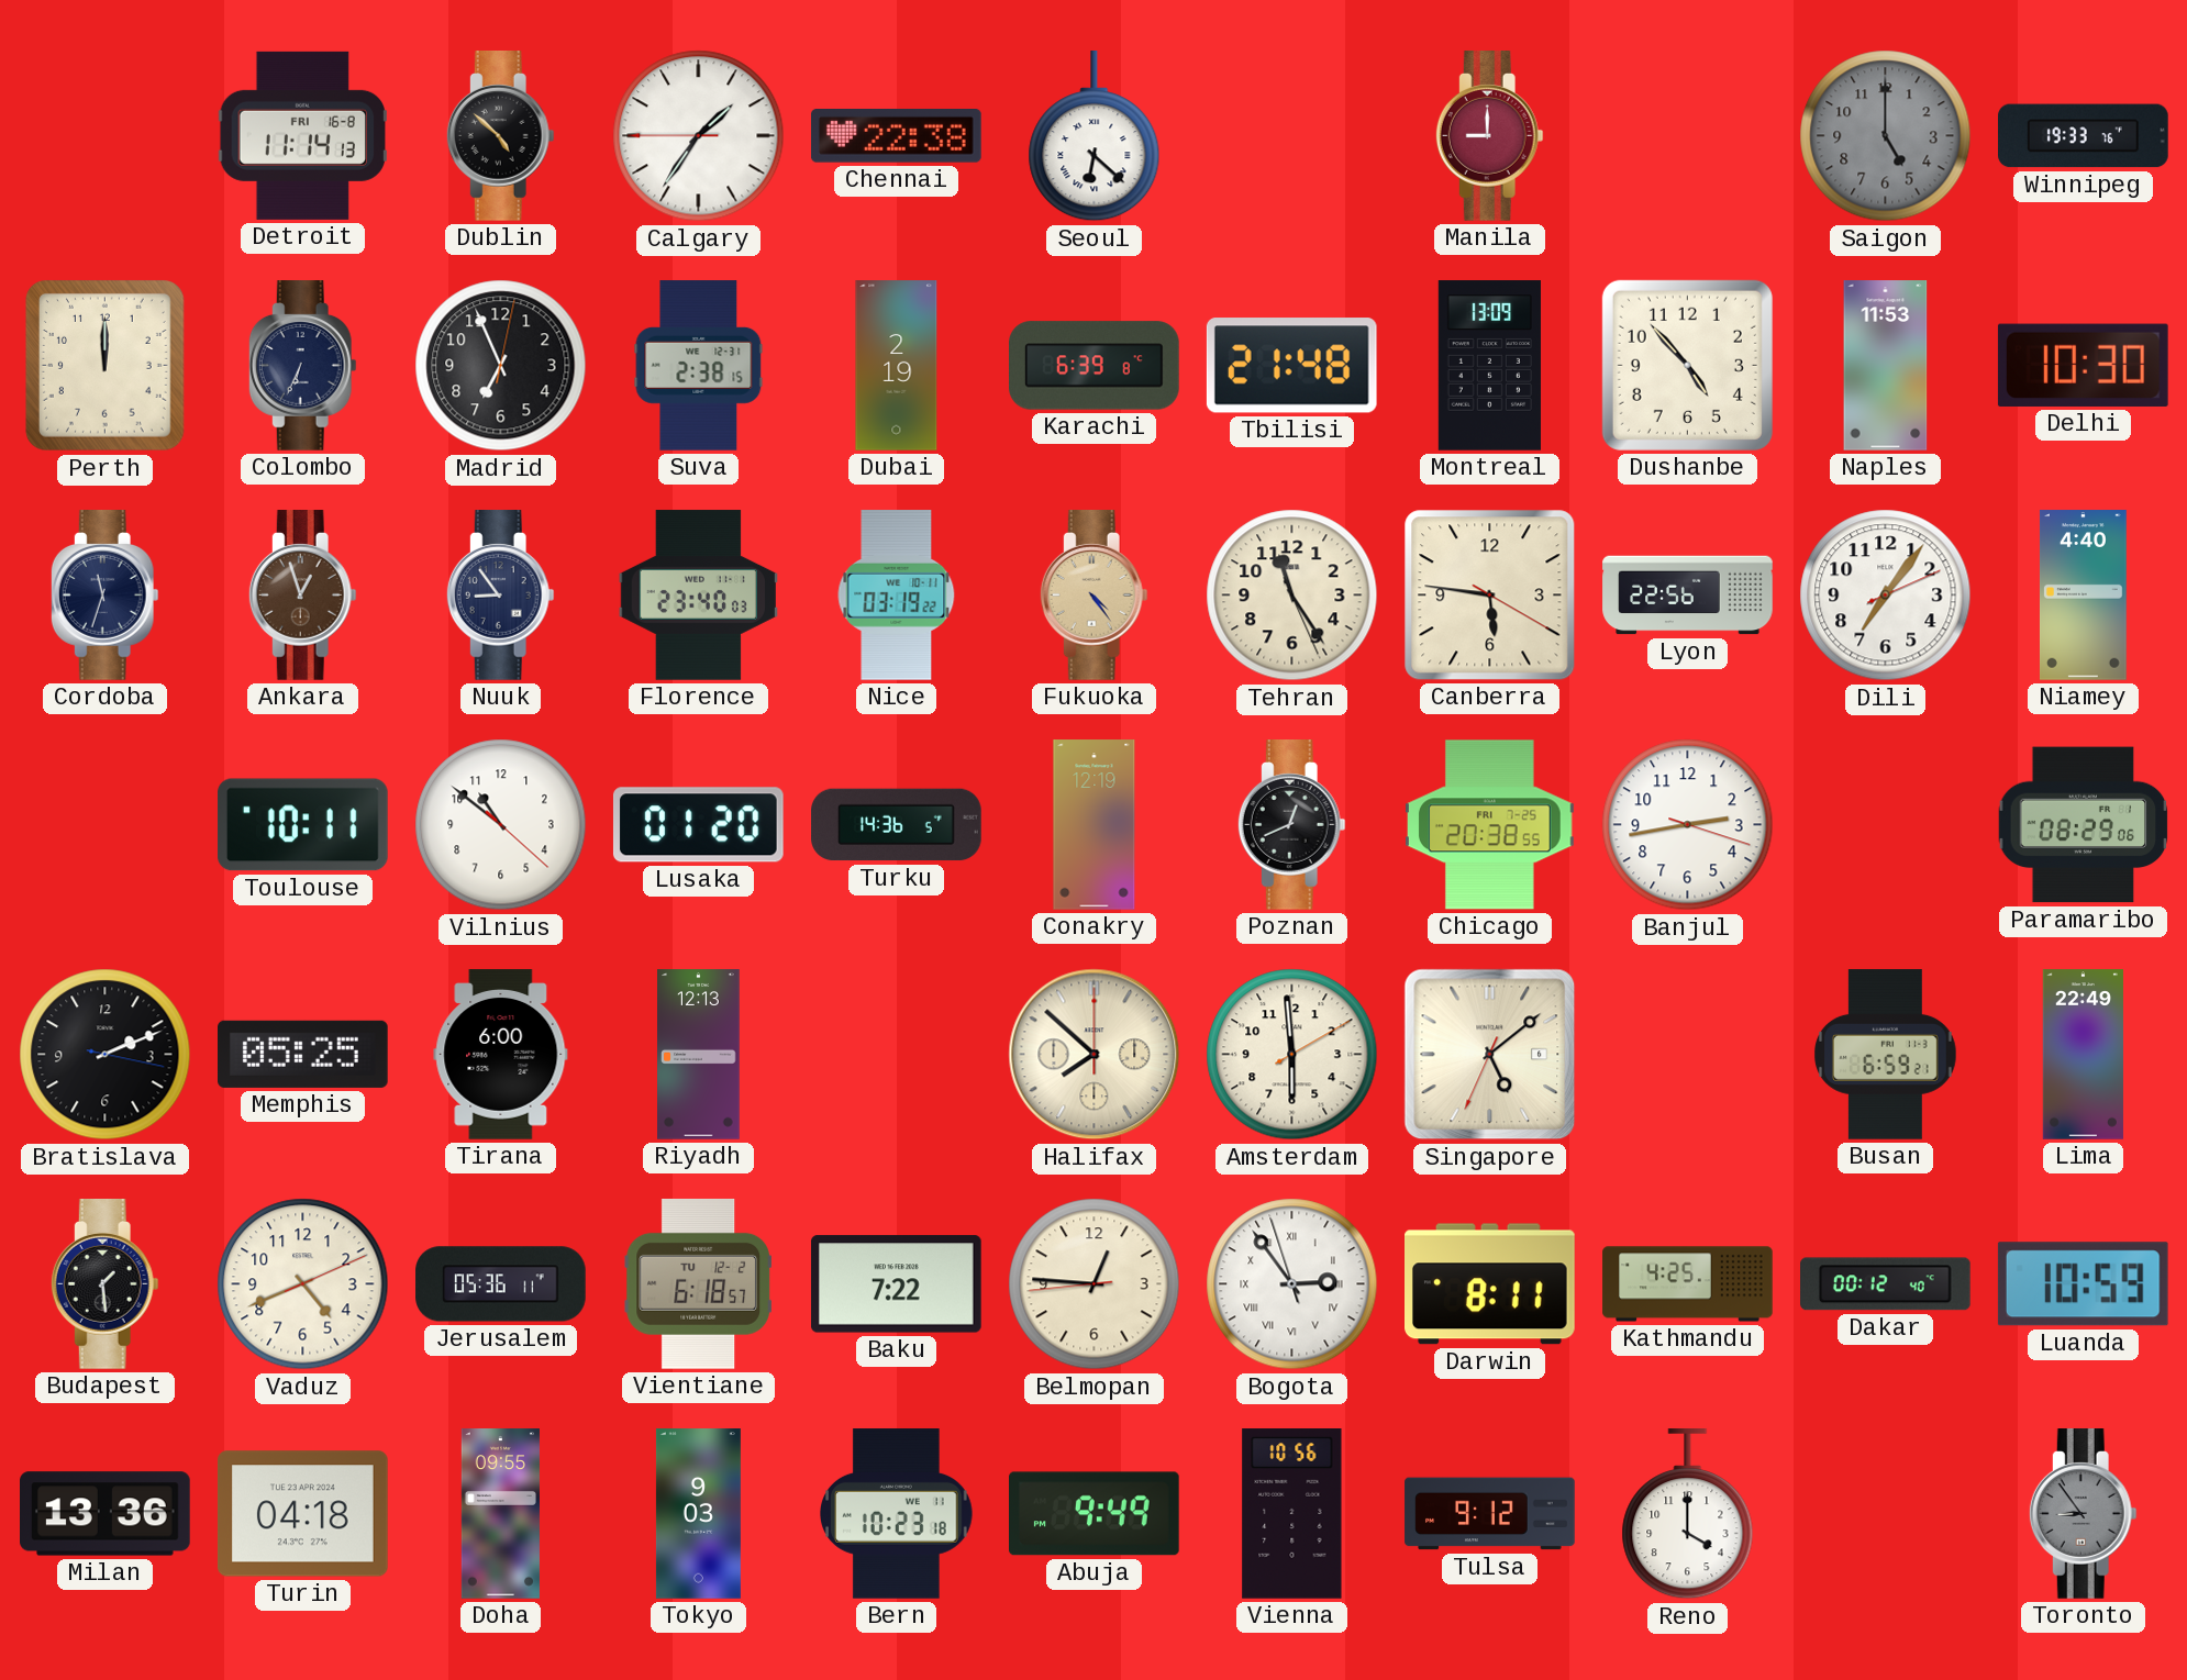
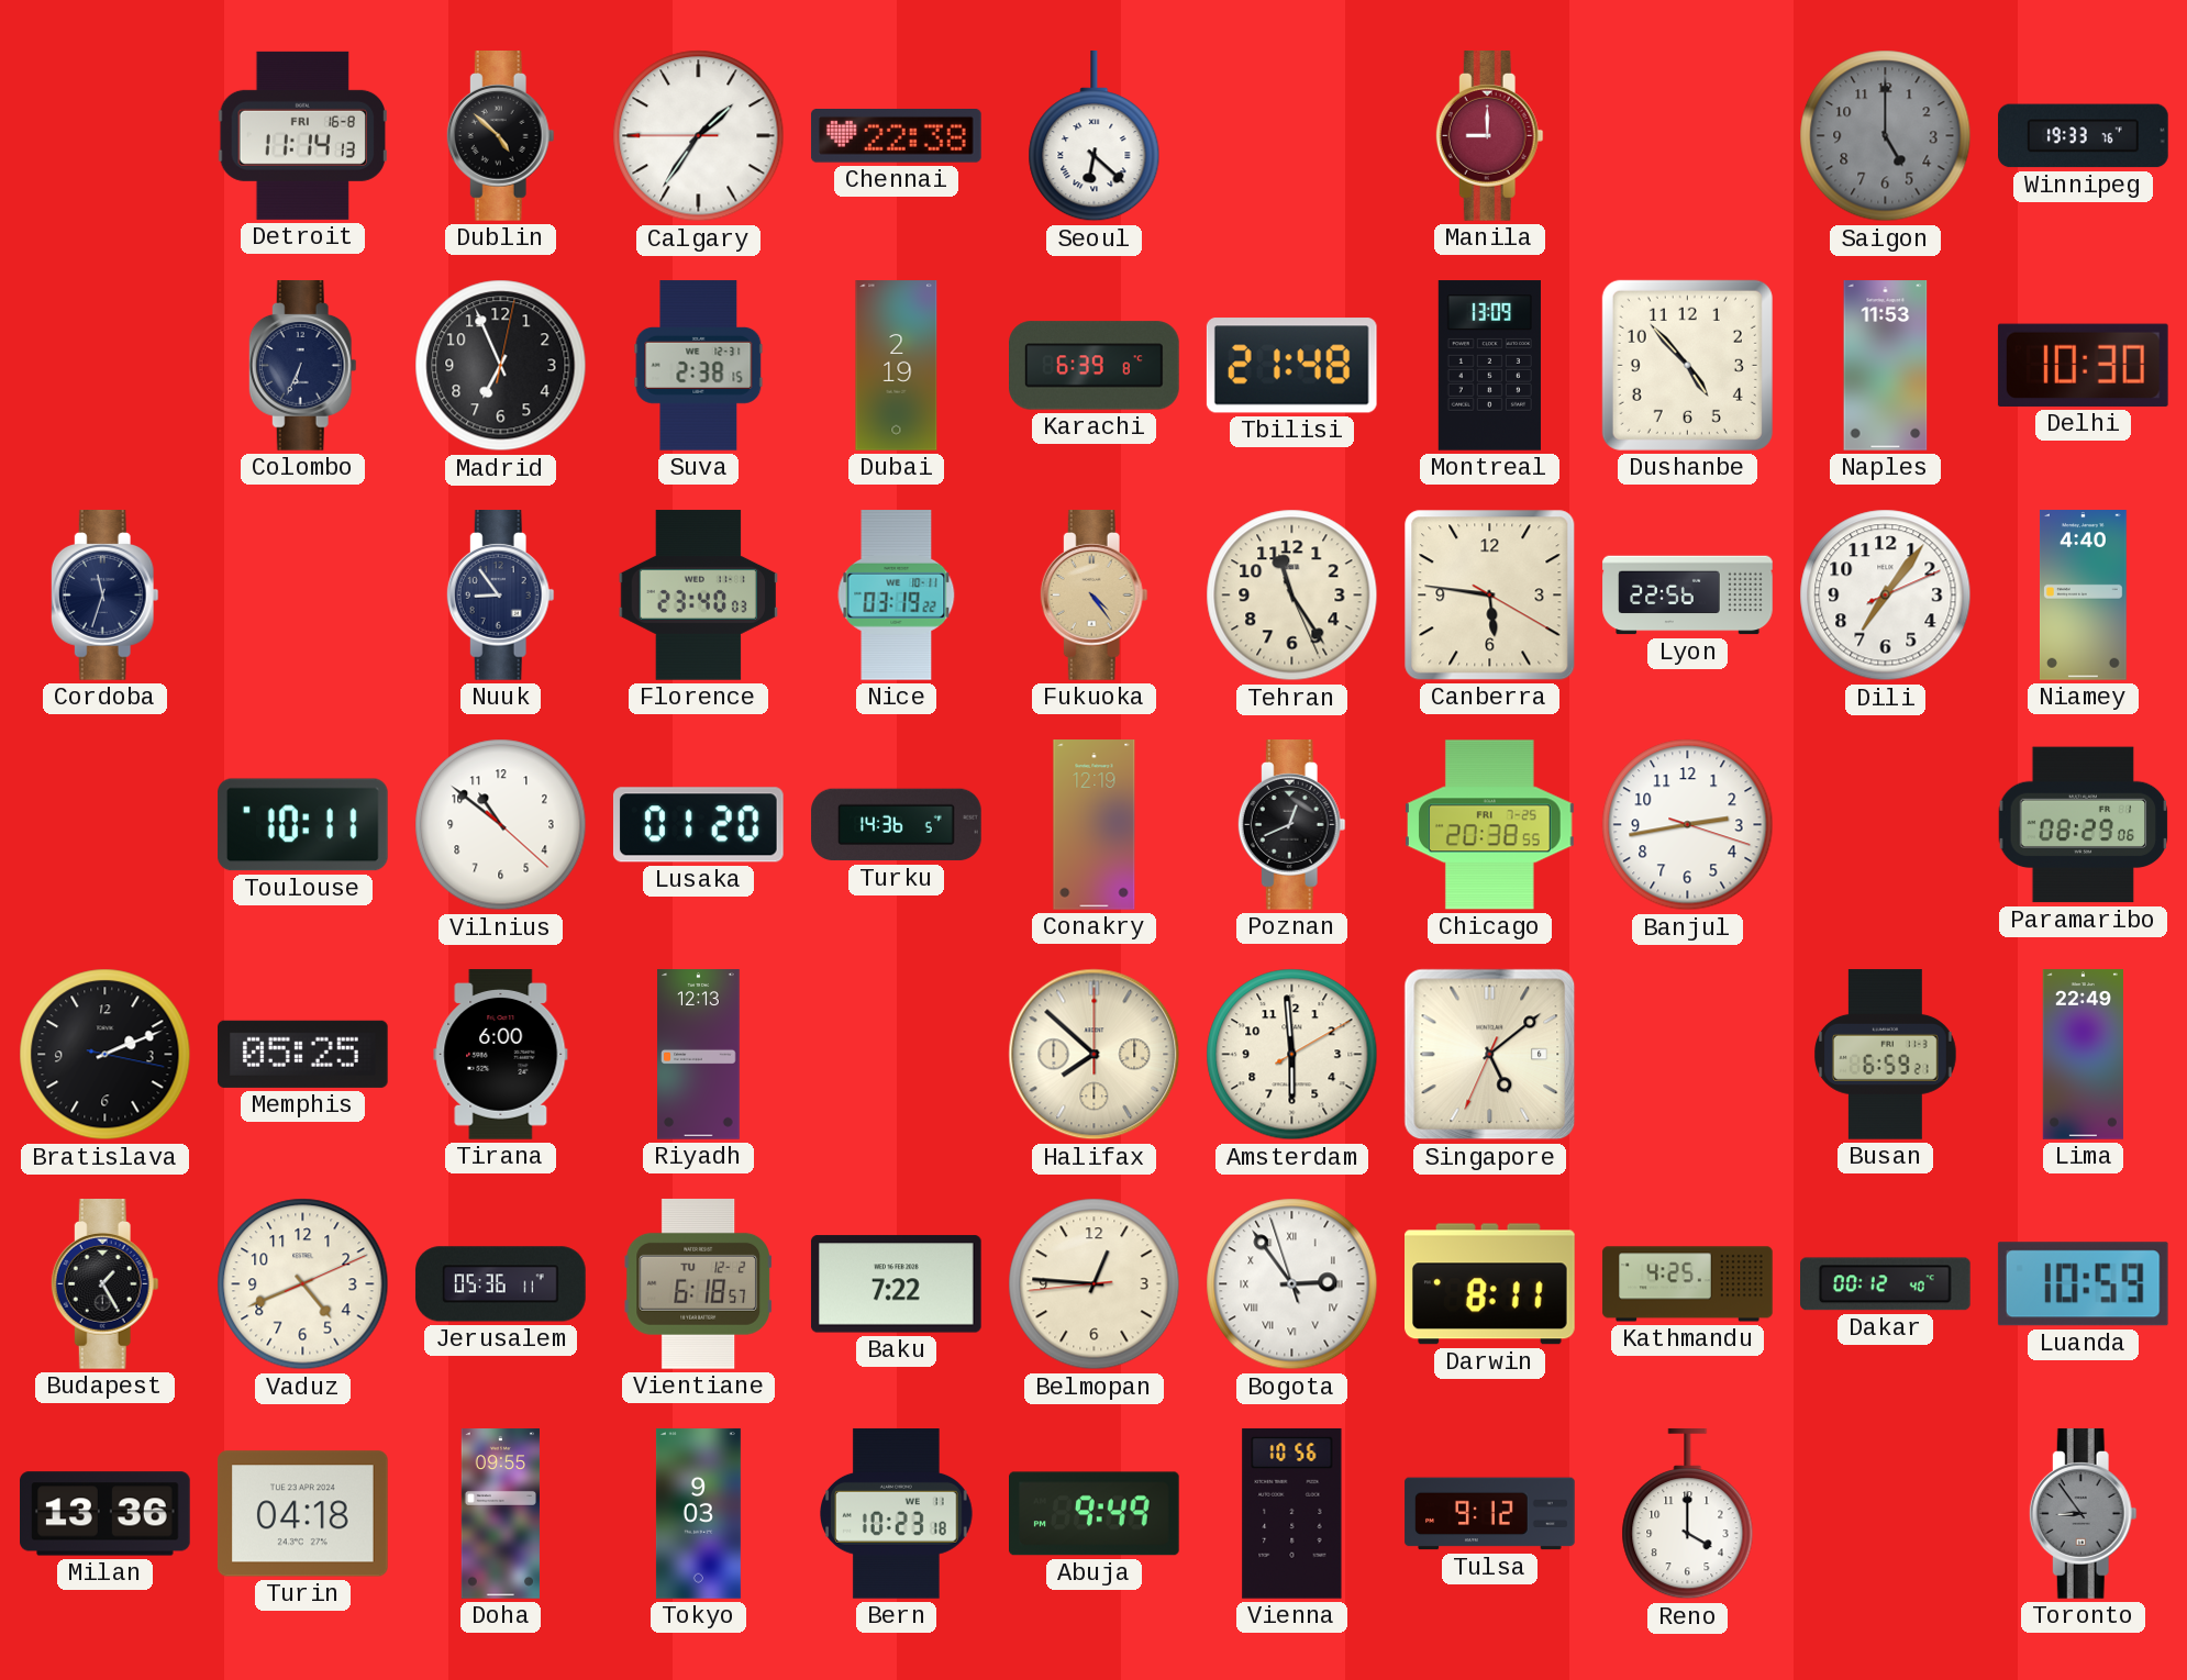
Perth: 12:00 -> none (106, 366)
Ankara: 12:57 -> none (302, 596)
Budapest: 1:29 -> 1:25 (104, 1284)
